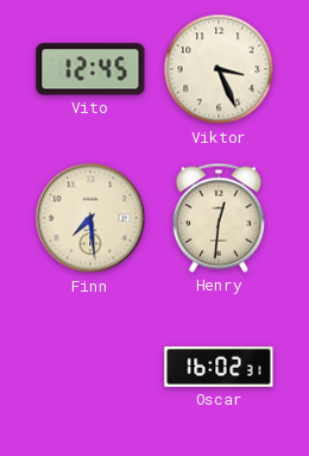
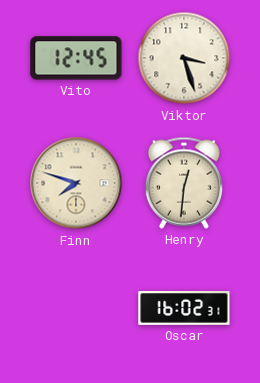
Viktor: 3:26 -> 3:27 (184, 58)
Finn: 7:29 -> 7:48 (76, 183)
